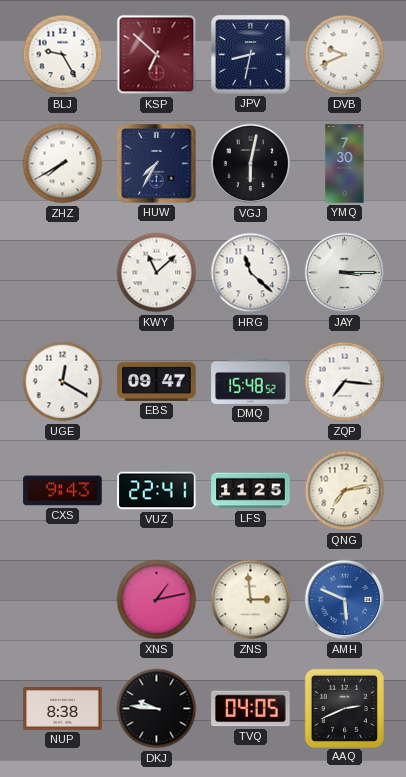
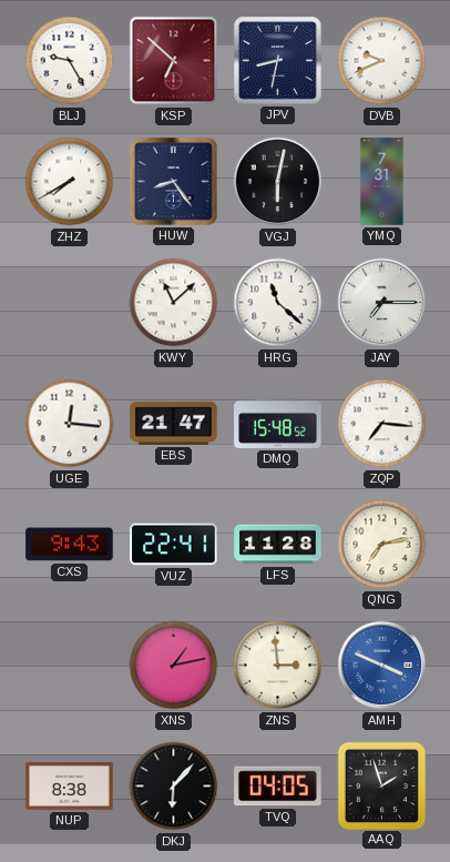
HUW: 7:35 -> 8:24 (174, 182)
YMQ: 7:30 -> 7:31 (382, 182)
JAY: 3:15 -> 7:15 (382, 303)
UGE: 12:20 -> 12:16 (70, 424)
EBS: 09:47 -> 21:47 (174, 423)
LFS: 11:25 -> 11:28 (278, 545)
AMH: 5:49 -> 3:49 (382, 666)
DKJ: 9:46 -> 6:07 (174, 787)
AAQ: 2:41 -> 1:57 (381, 785)
